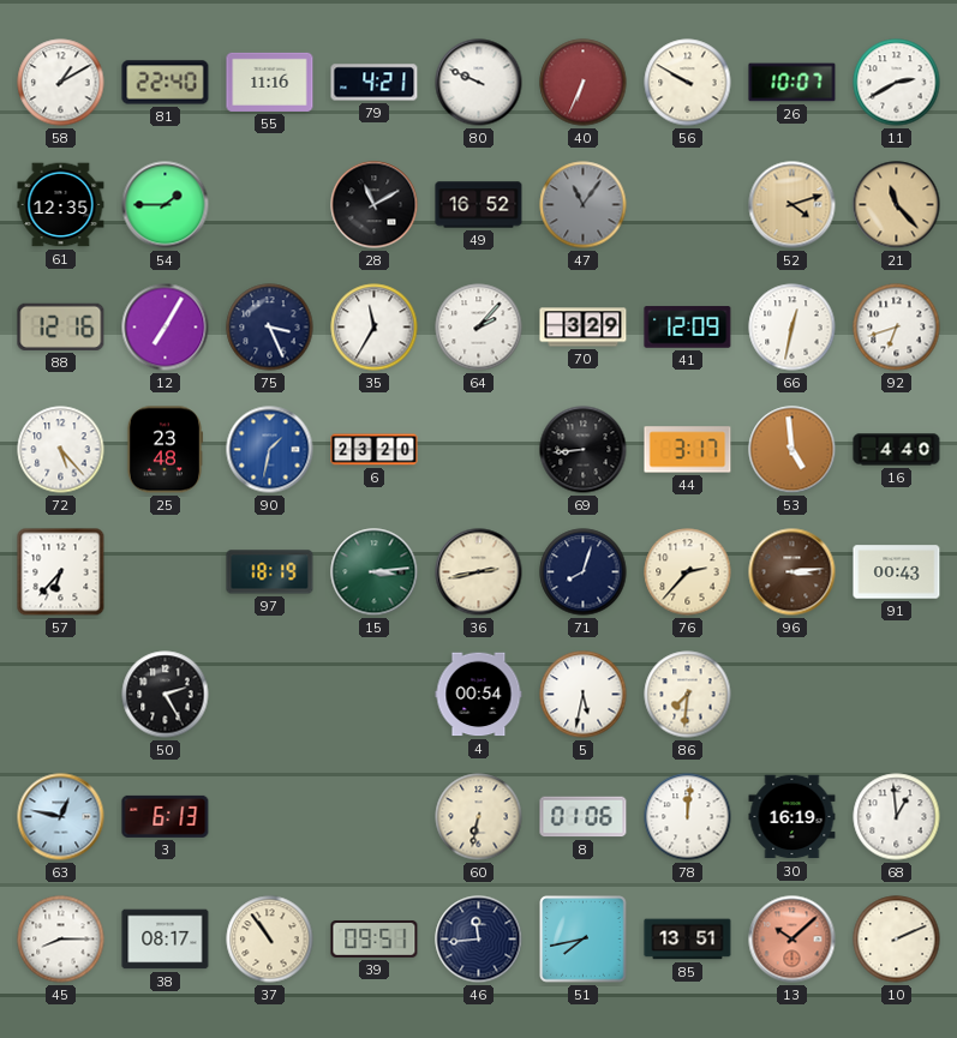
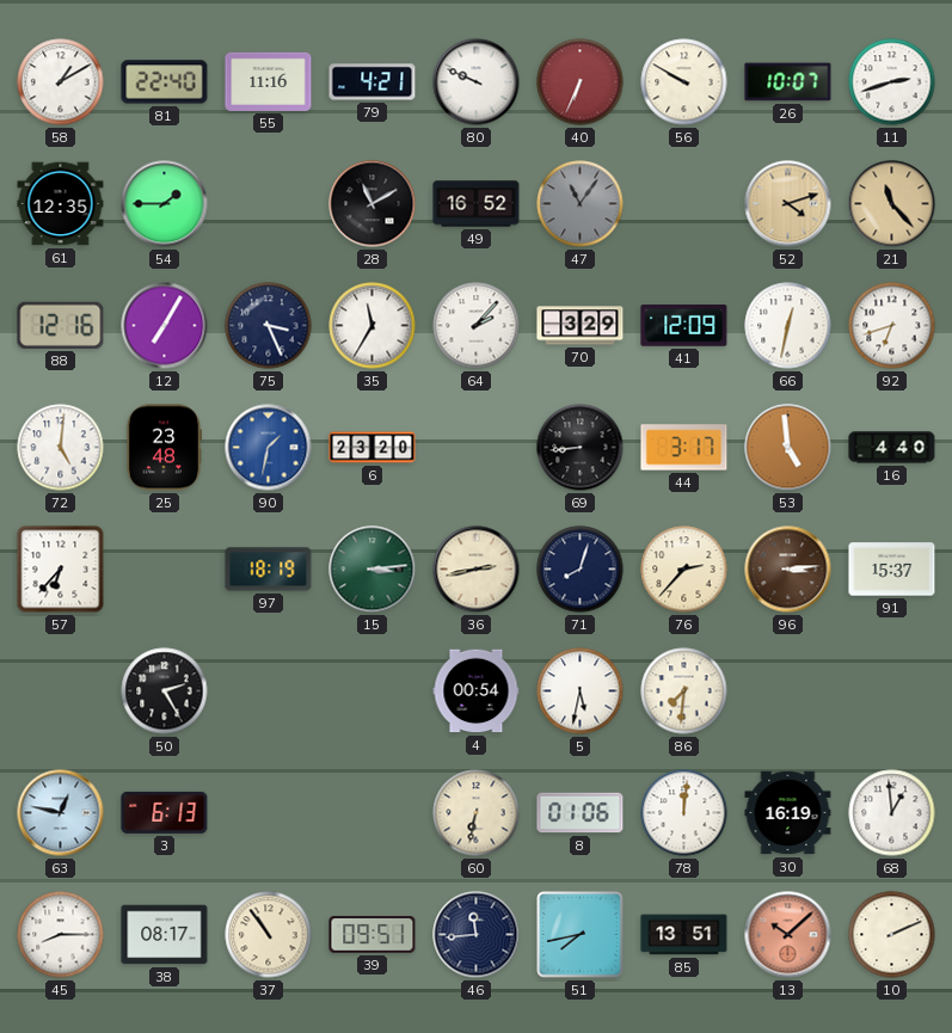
11: 2:40 -> 2:42 (892, 82)
72: 5:23 -> 5:01 (61, 448)
91: 00:43 -> 15:37 (892, 570)
